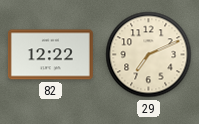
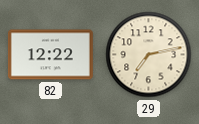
29: 7:11 -> 7:13 (149, 55)
